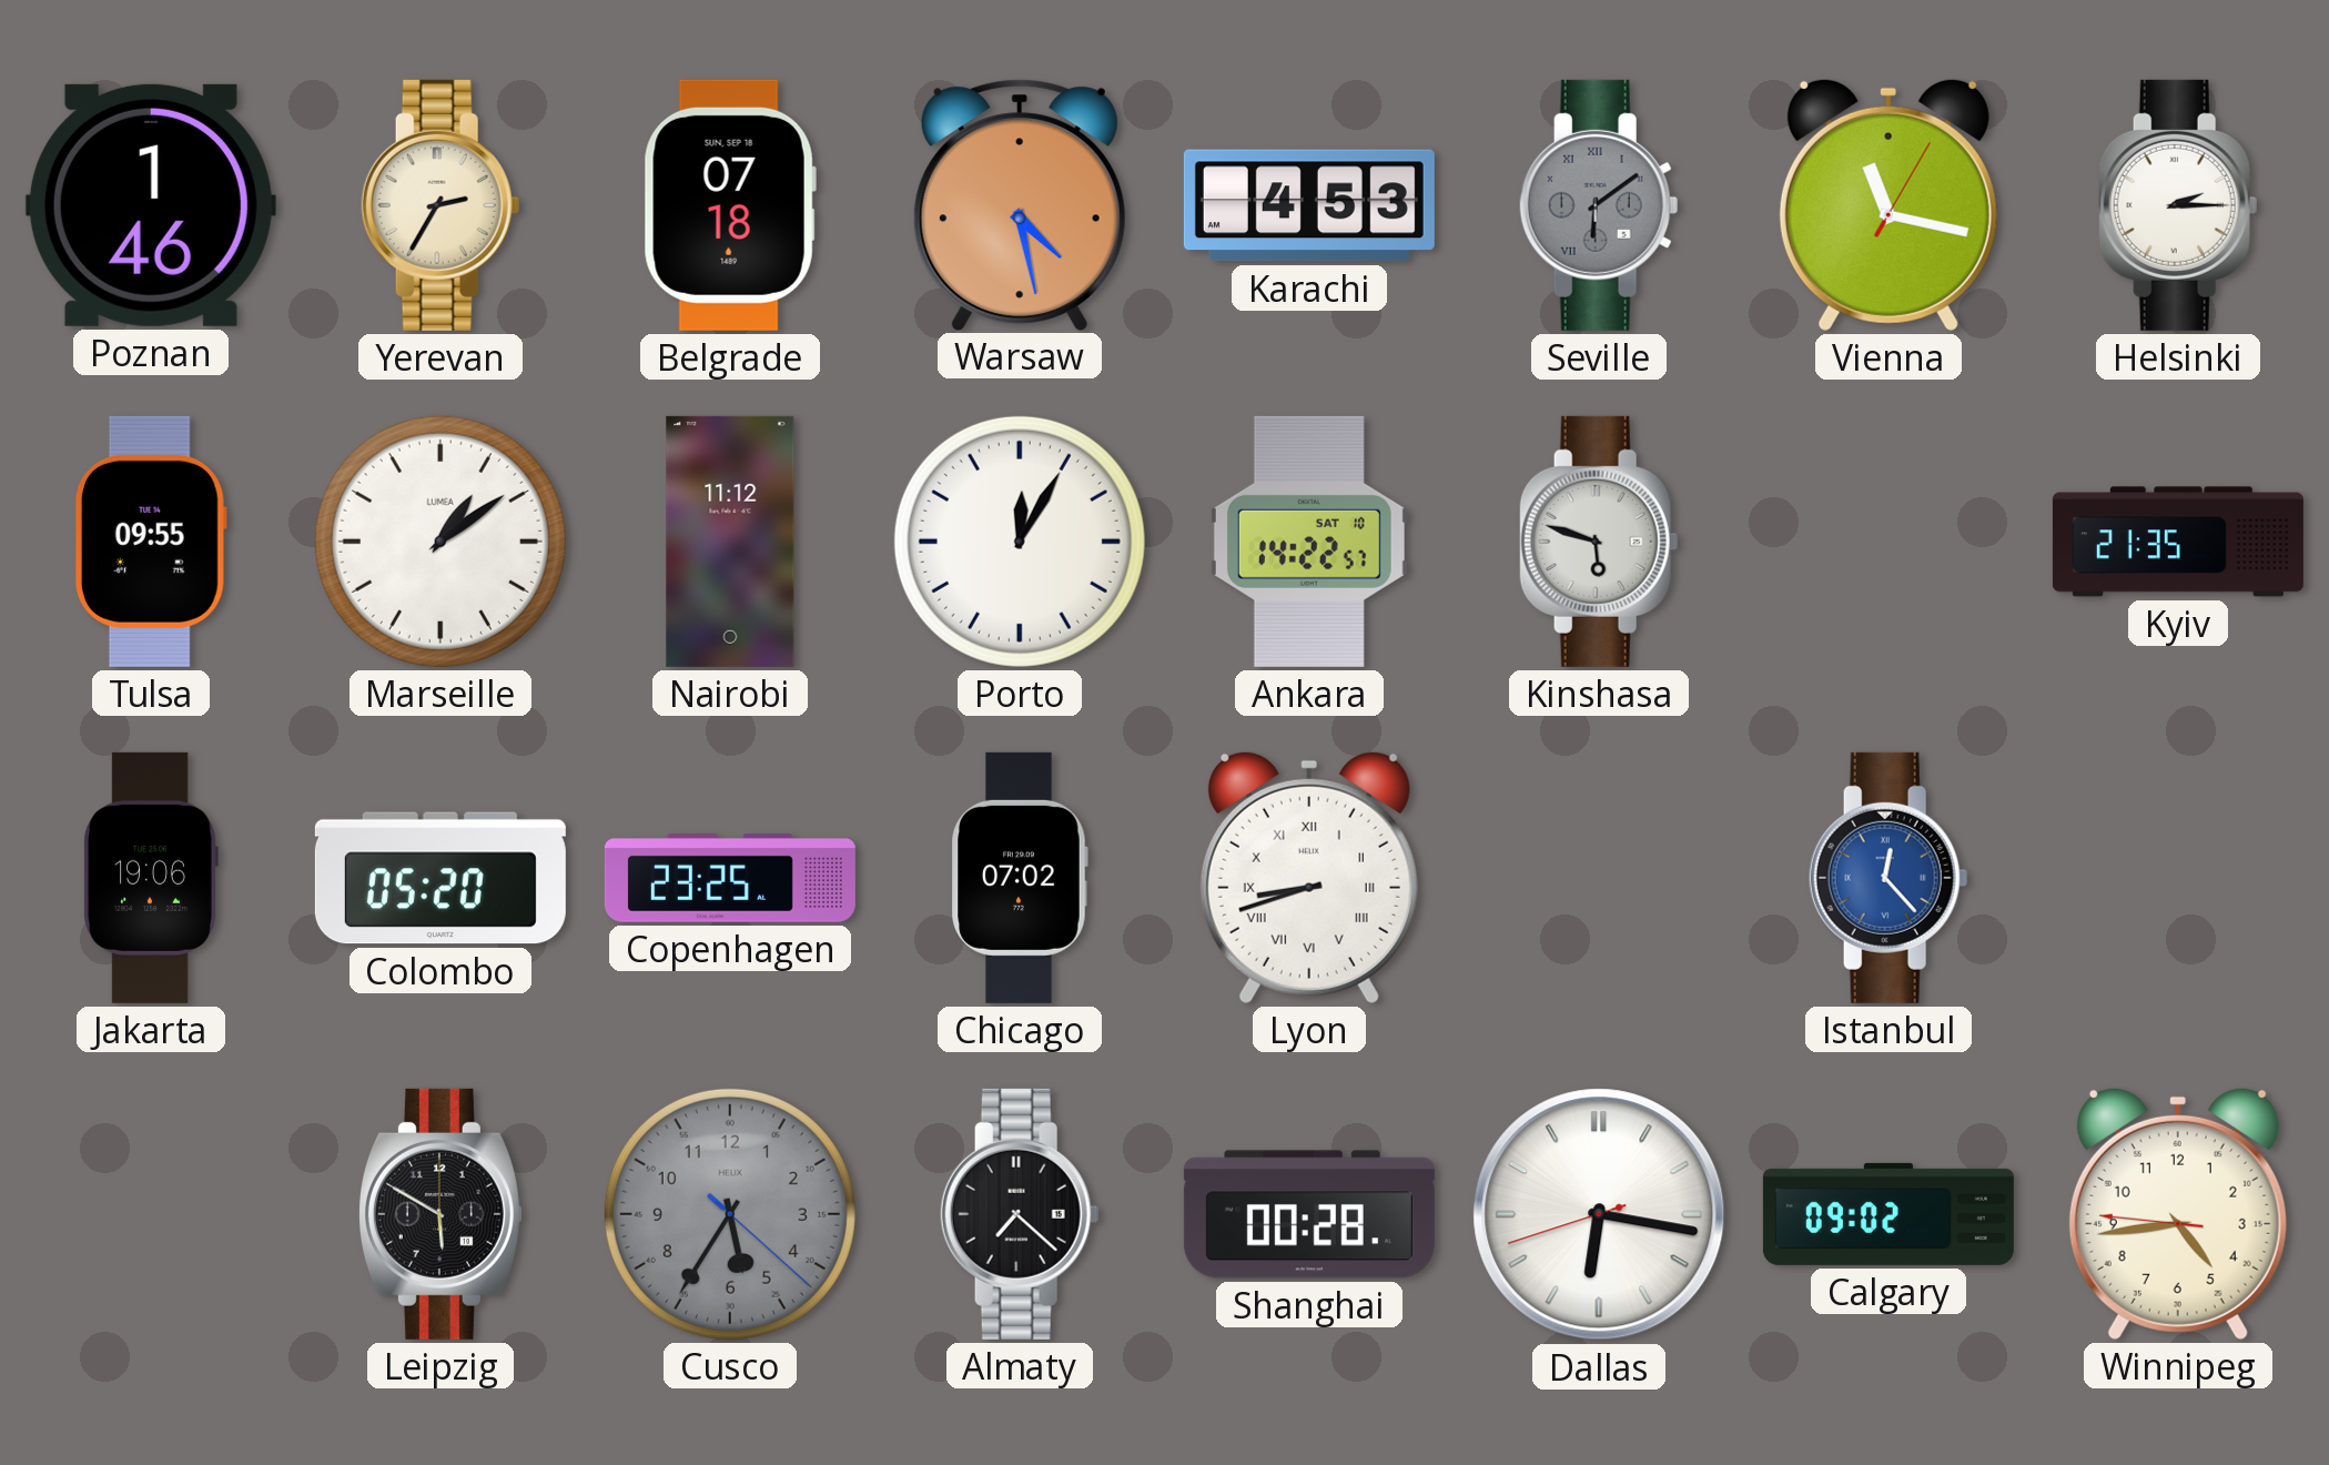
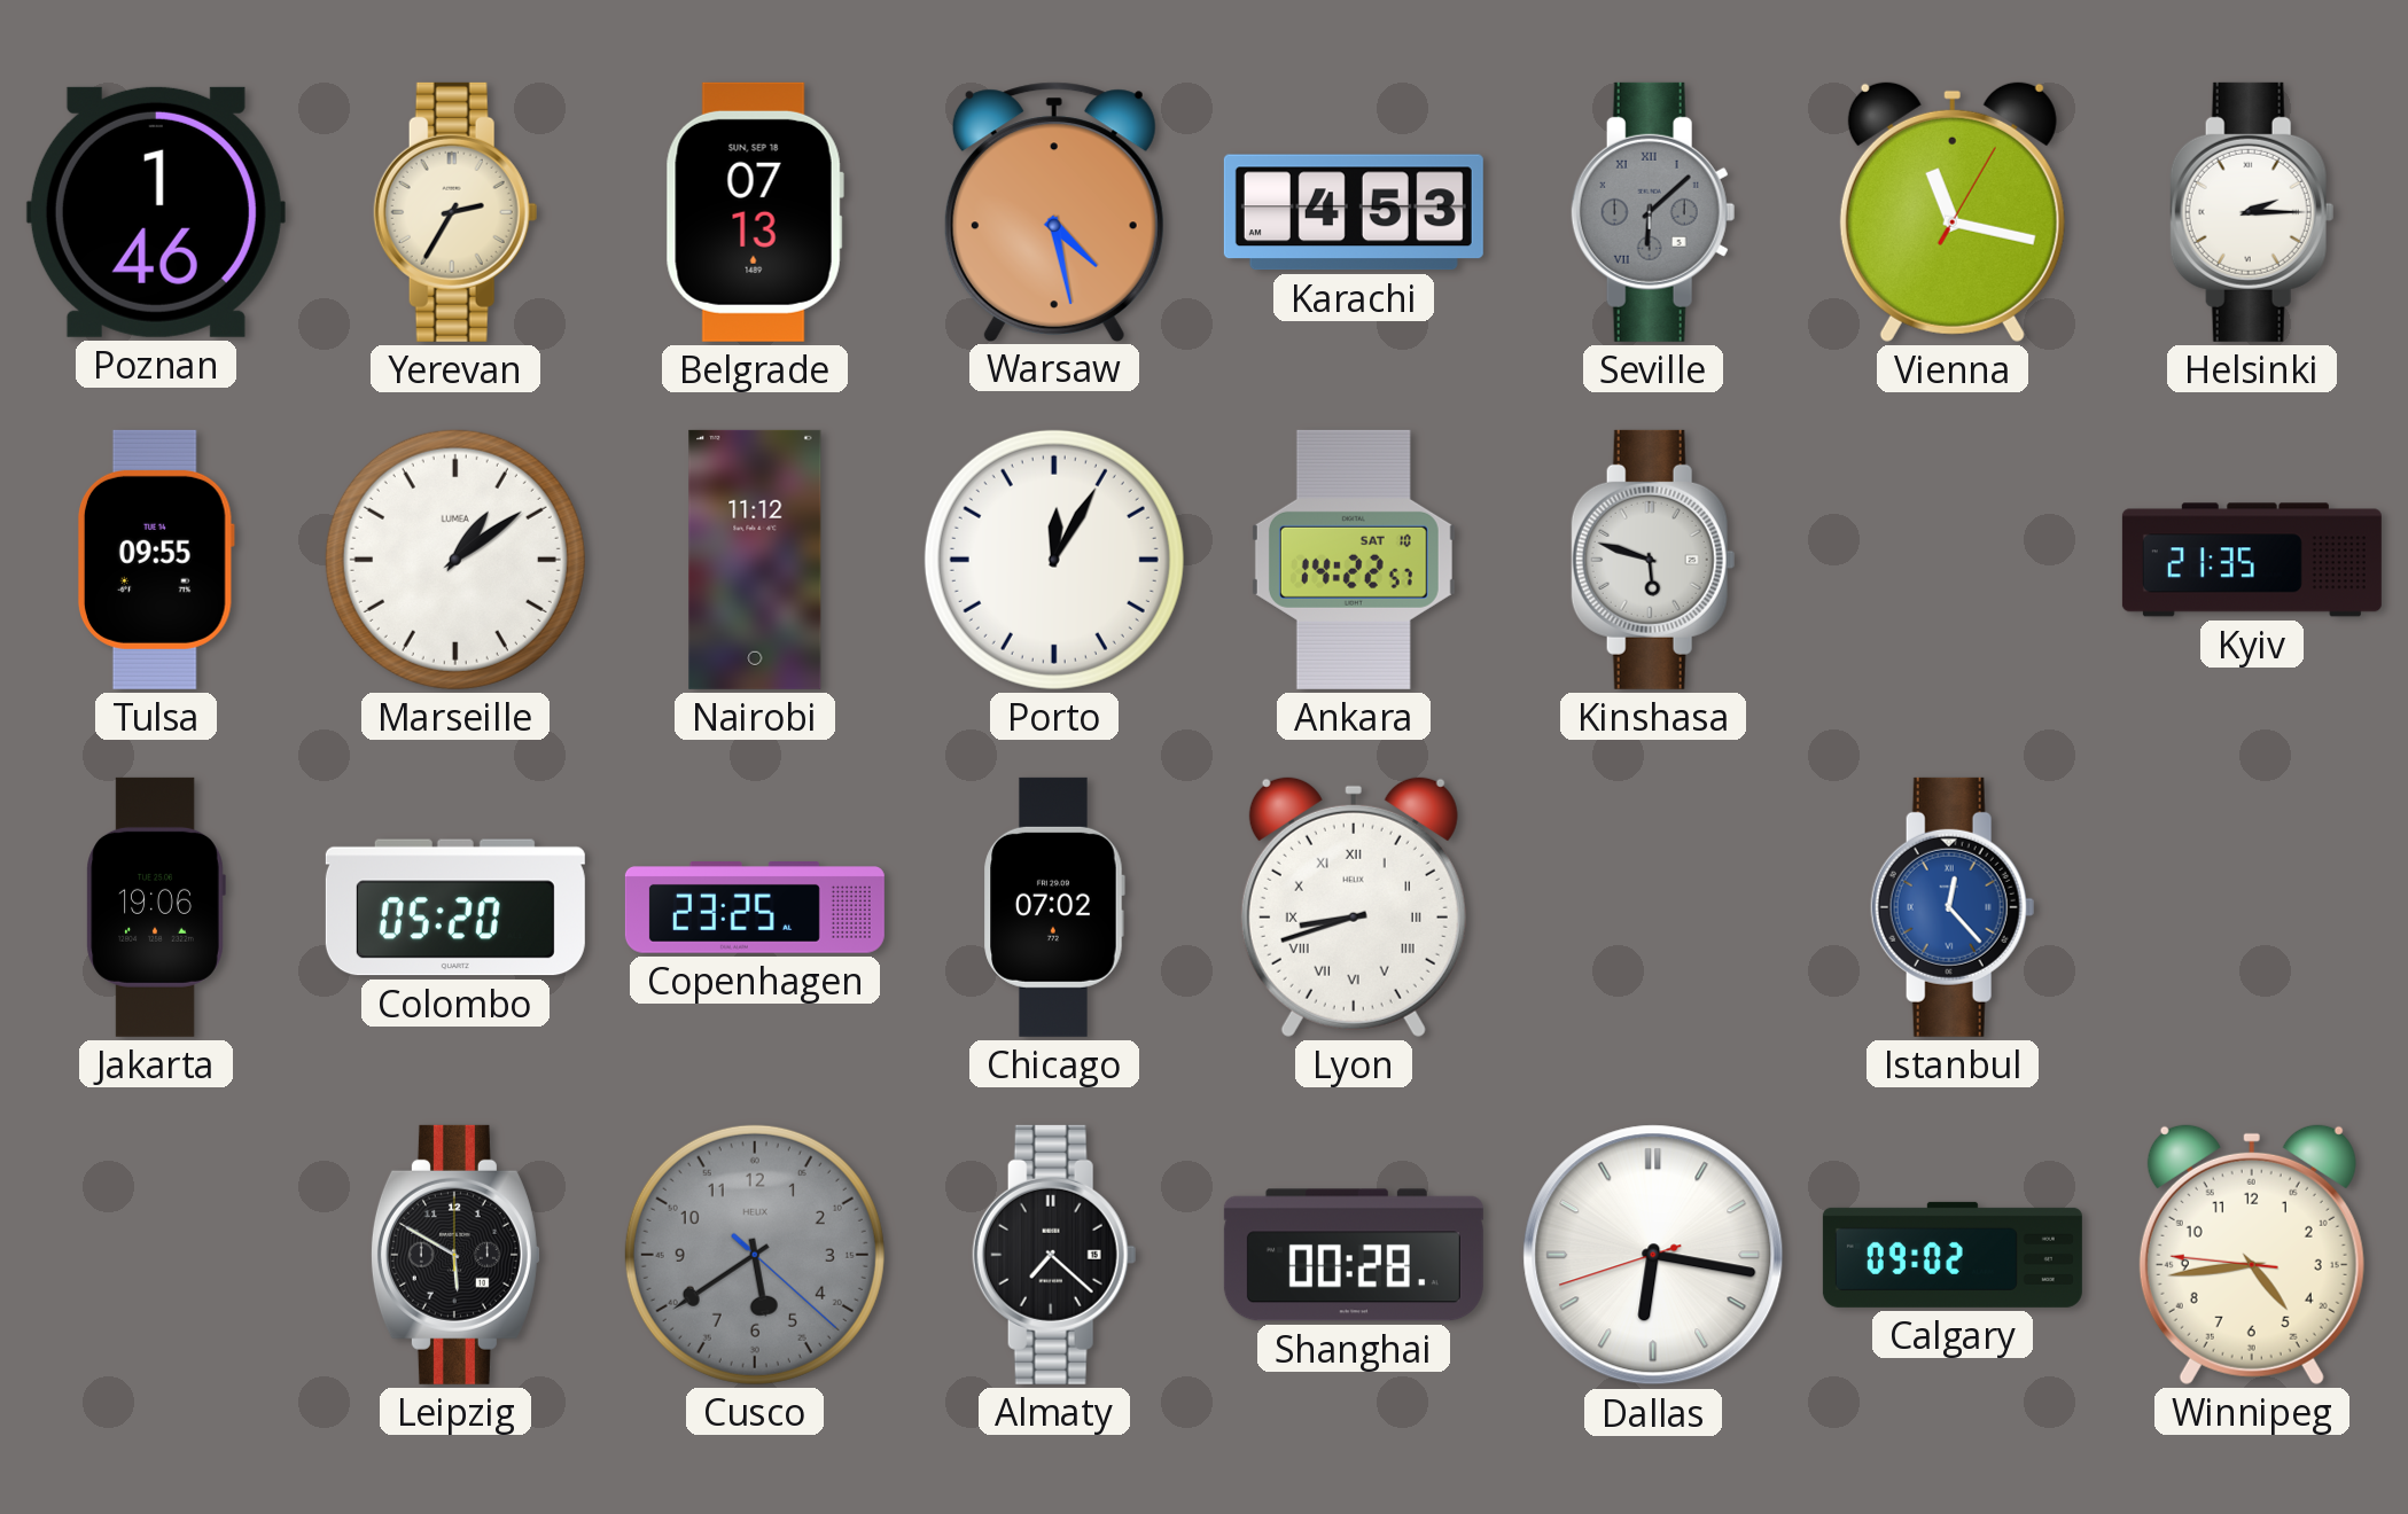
Belgrade: 07:18 -> 07:13 (755, 212)
Seville: 6:09 -> 6:08 (1653, 212)
Cusco: 5:35 -> 5:39 (755, 1255)
